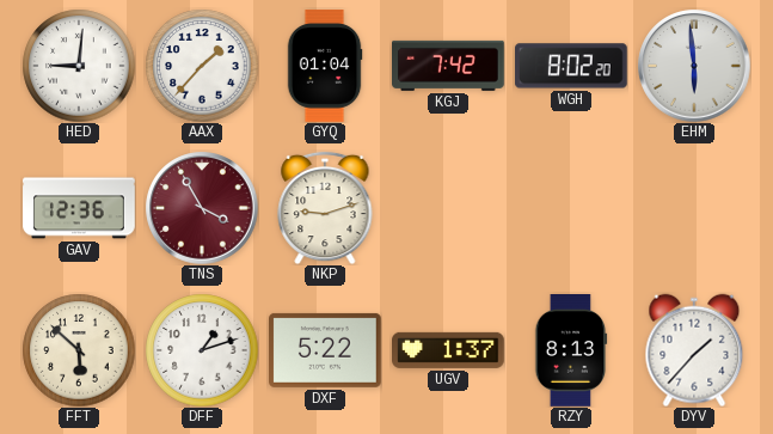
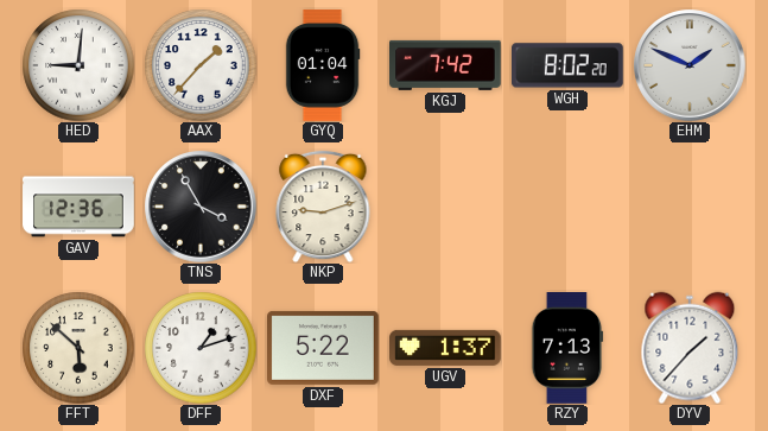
EHM: 5:59 -> 1:49 (690, 65)
TNS dial: burgundy -> black (201, 207)
RZY: 8:13 -> 7:13 (567, 349)
